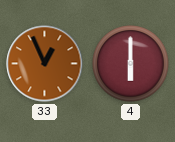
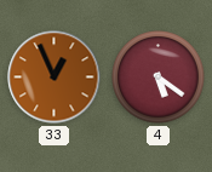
4: 6:00 -> 5:21 (159, 78)
